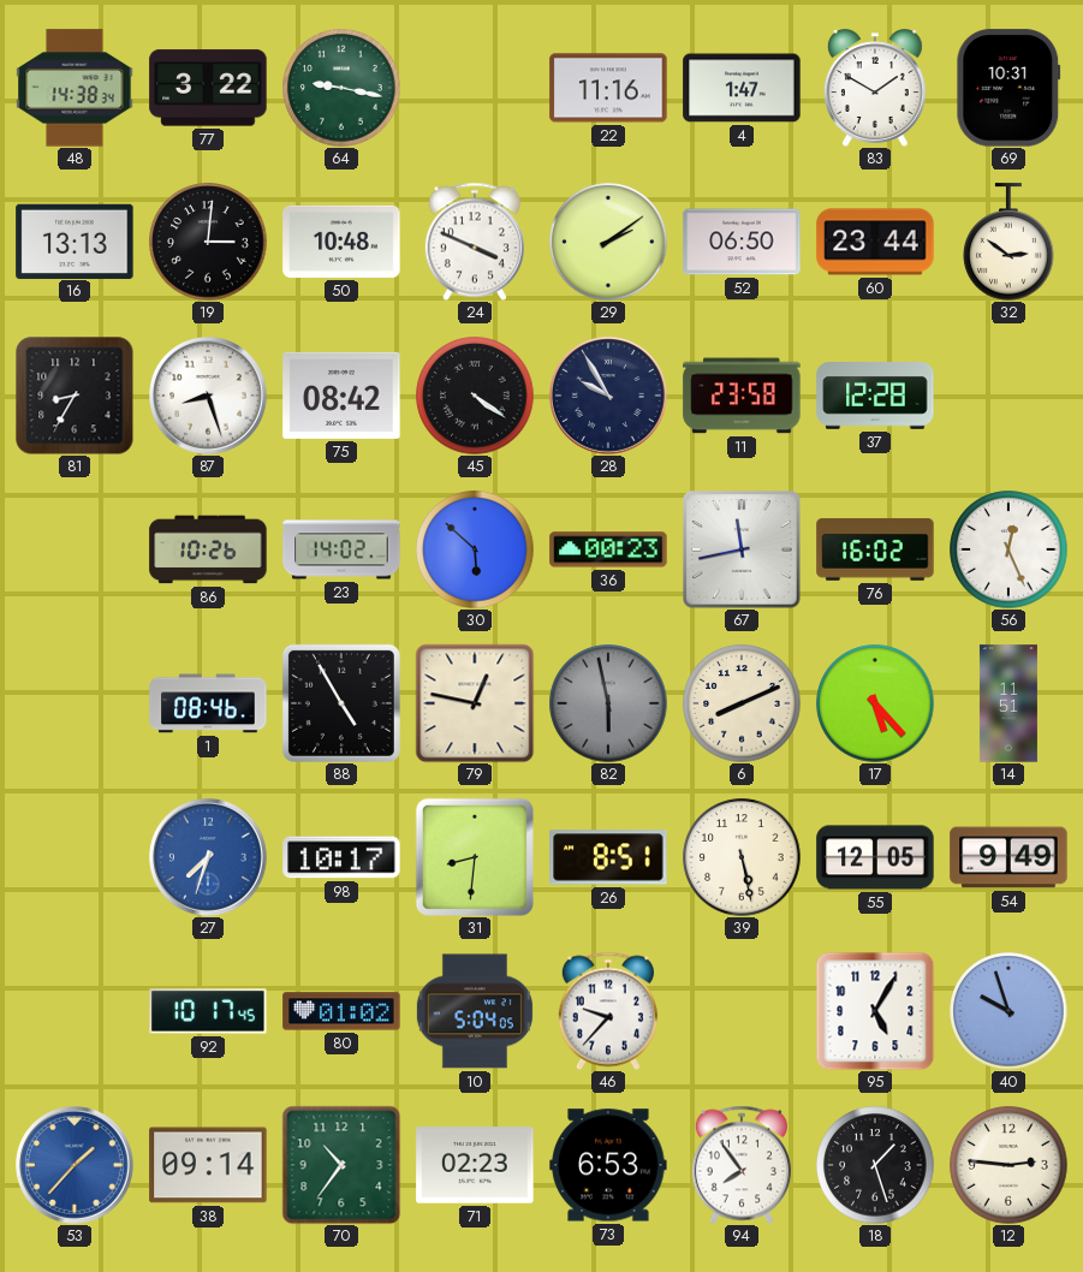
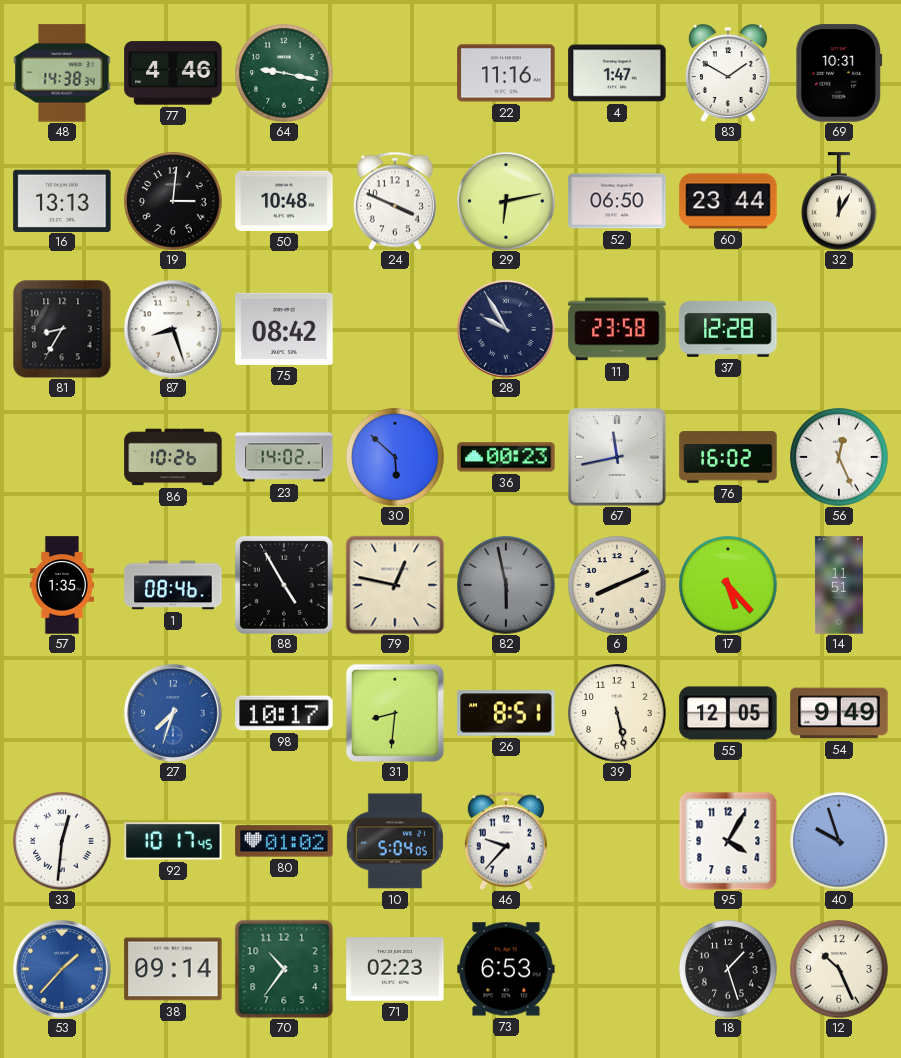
77: 3:22 -> 4:46 (173, 73)
29: 2:09 -> 6:13 (506, 201)
32: 2:51 -> 12:05 (839, 201)
45: 4:21 -> none (475, 396)
57: none -> 1:35 (61, 585)
33: none -> 12:31 (62, 841)
95: 5:05 -> 4:05 (728, 841)
94: 7:54 -> none (742, 1165)
12: 2:46 -> 10:26 (839, 969)
